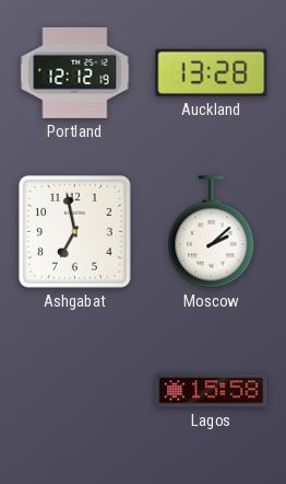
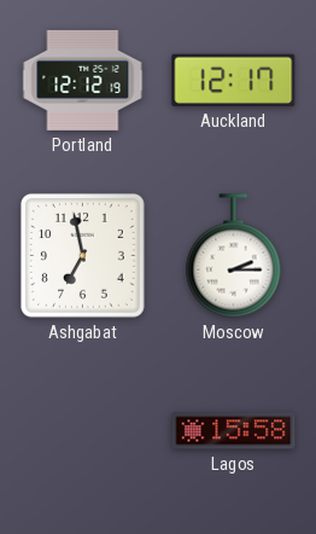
Auckland: 13:28 -> 12:17 (234, 80)
Moscow: 2:08 -> 2:15 (234, 256)
